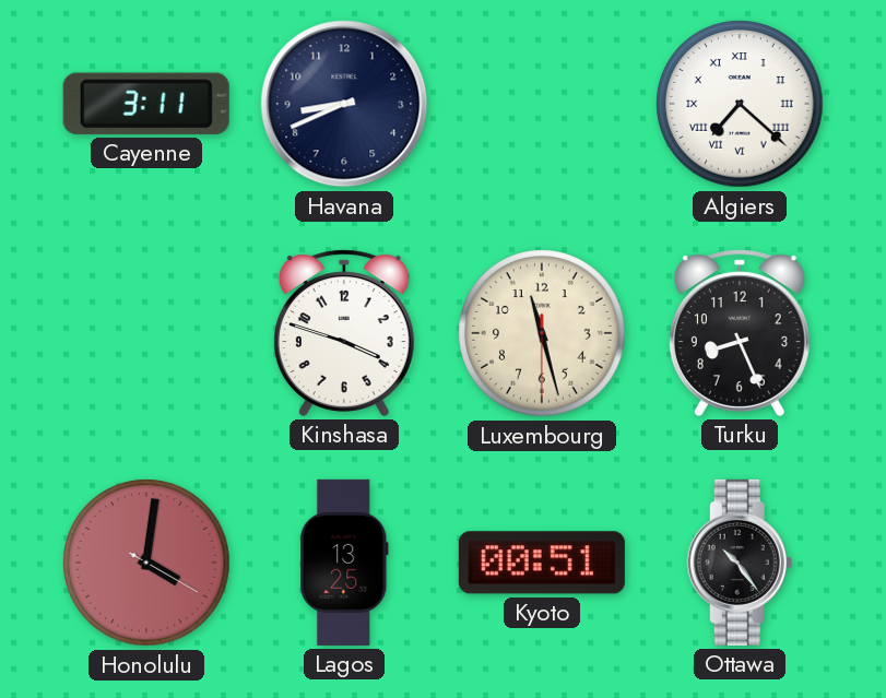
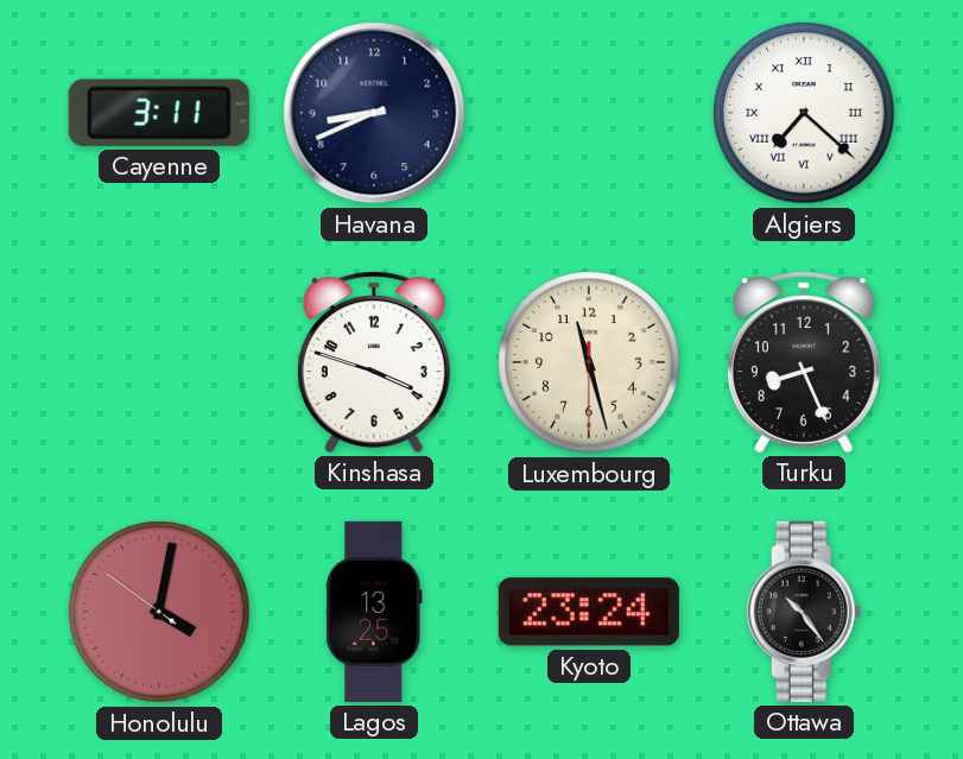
Honolulu: 4:01:20 -> 4:01:51 (159, 612)
Kyoto: 00:51 -> 23:24 (589, 612)
